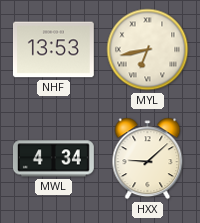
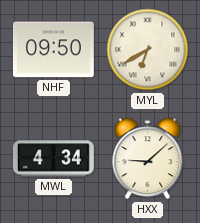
NHF: 13:53 -> 09:50 (53, 50)
MYL: 6:43 -> 6:40 (148, 50)
